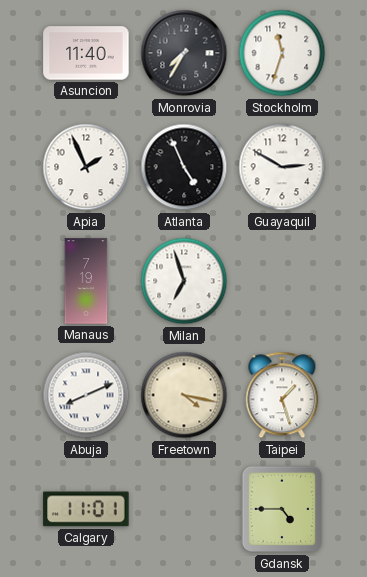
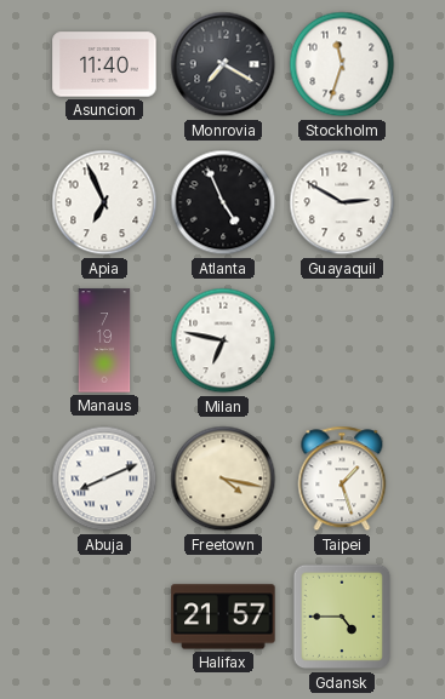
Monrovia: 7:35 -> 7:20 (223, 64)
Apia: 1:56 -> 6:56 (104, 202)
Milan: 6:57 -> 6:47 (223, 340)
Calgary: 11:01 -> none (86, 509)
Halifax: none -> 21:57 (223, 617)
